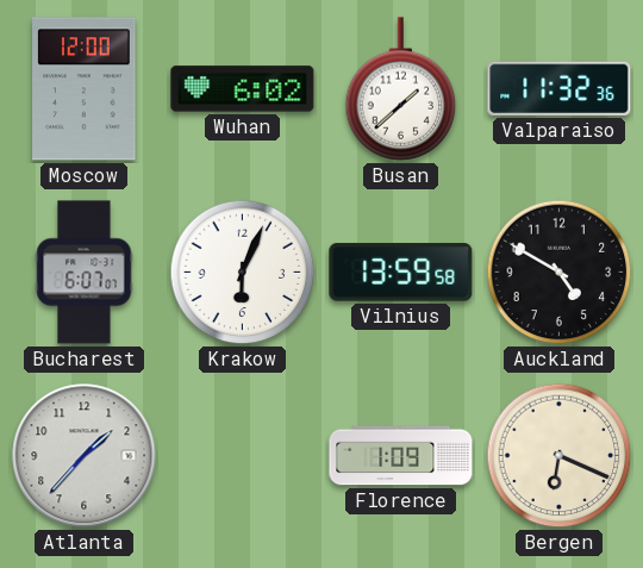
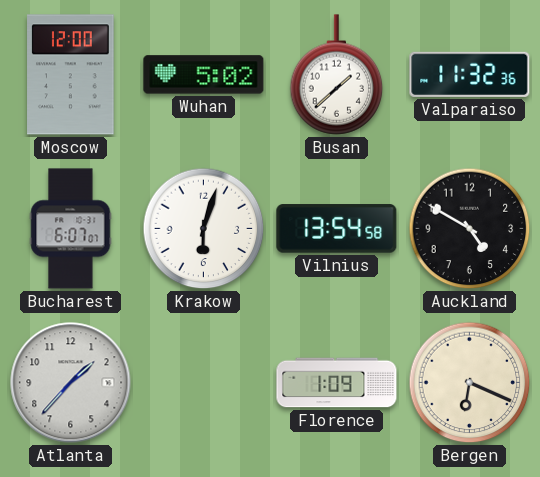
Wuhan: 6:02 -> 5:02 (204, 75)
Krakow: 6:04 -> 6:03 (204, 229)
Vilnius: 13:59 -> 13:54 (337, 229)
